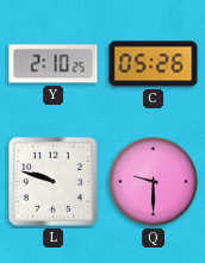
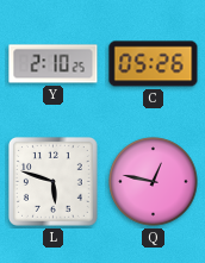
L: 9:48 -> 5:48 (52, 181)
Q: 9:30 -> 12:47 (154, 182)
